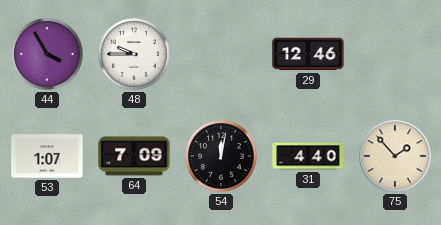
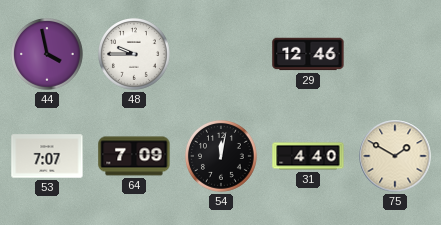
44: 3:55 -> 3:58 (48, 55)
53: 1:07 -> 7:07 (47, 156)
75: 1:53 -> 1:50 (395, 156)
